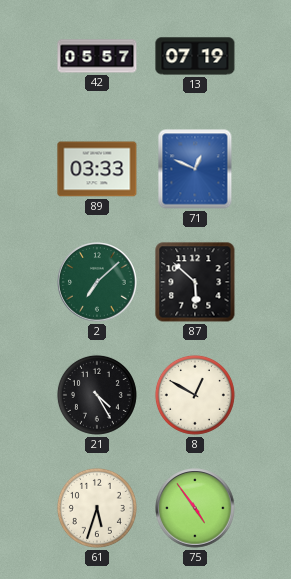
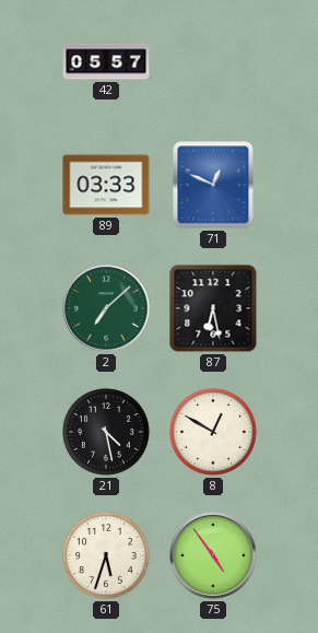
13: 07:19 -> none (195, 56)
87: 5:52 -> 6:28 (213, 308)
21: 4:25 -> 4:28 (106, 432)
